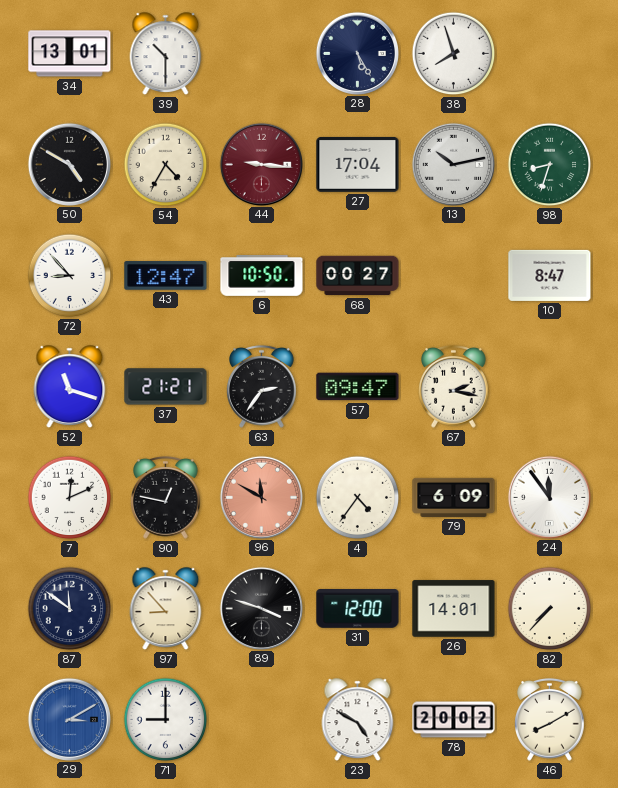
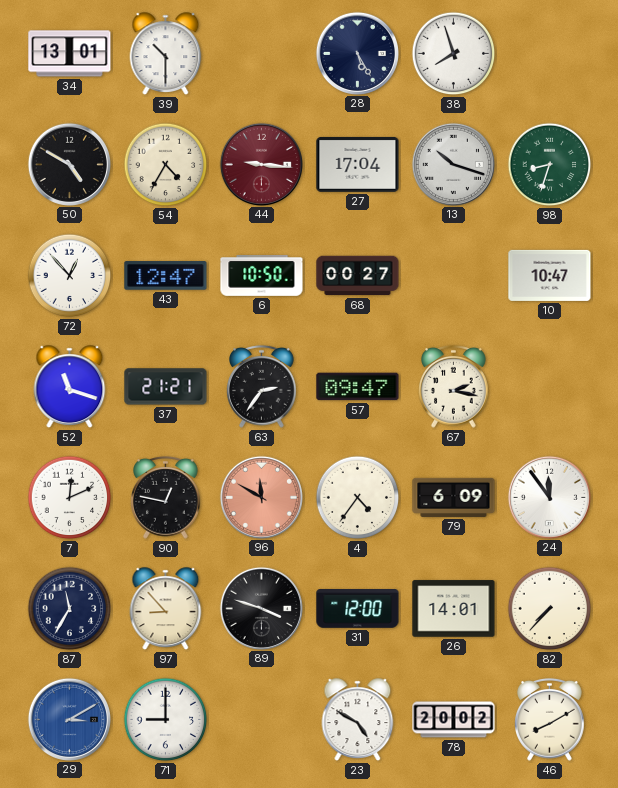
13: 10:13 -> 10:18 (453, 164)
72: 8:53 -> 12:53 (70, 276)
10: 8:47 -> 10:47 (550, 275)
87: 11:51 -> 11:35 (70, 609)
